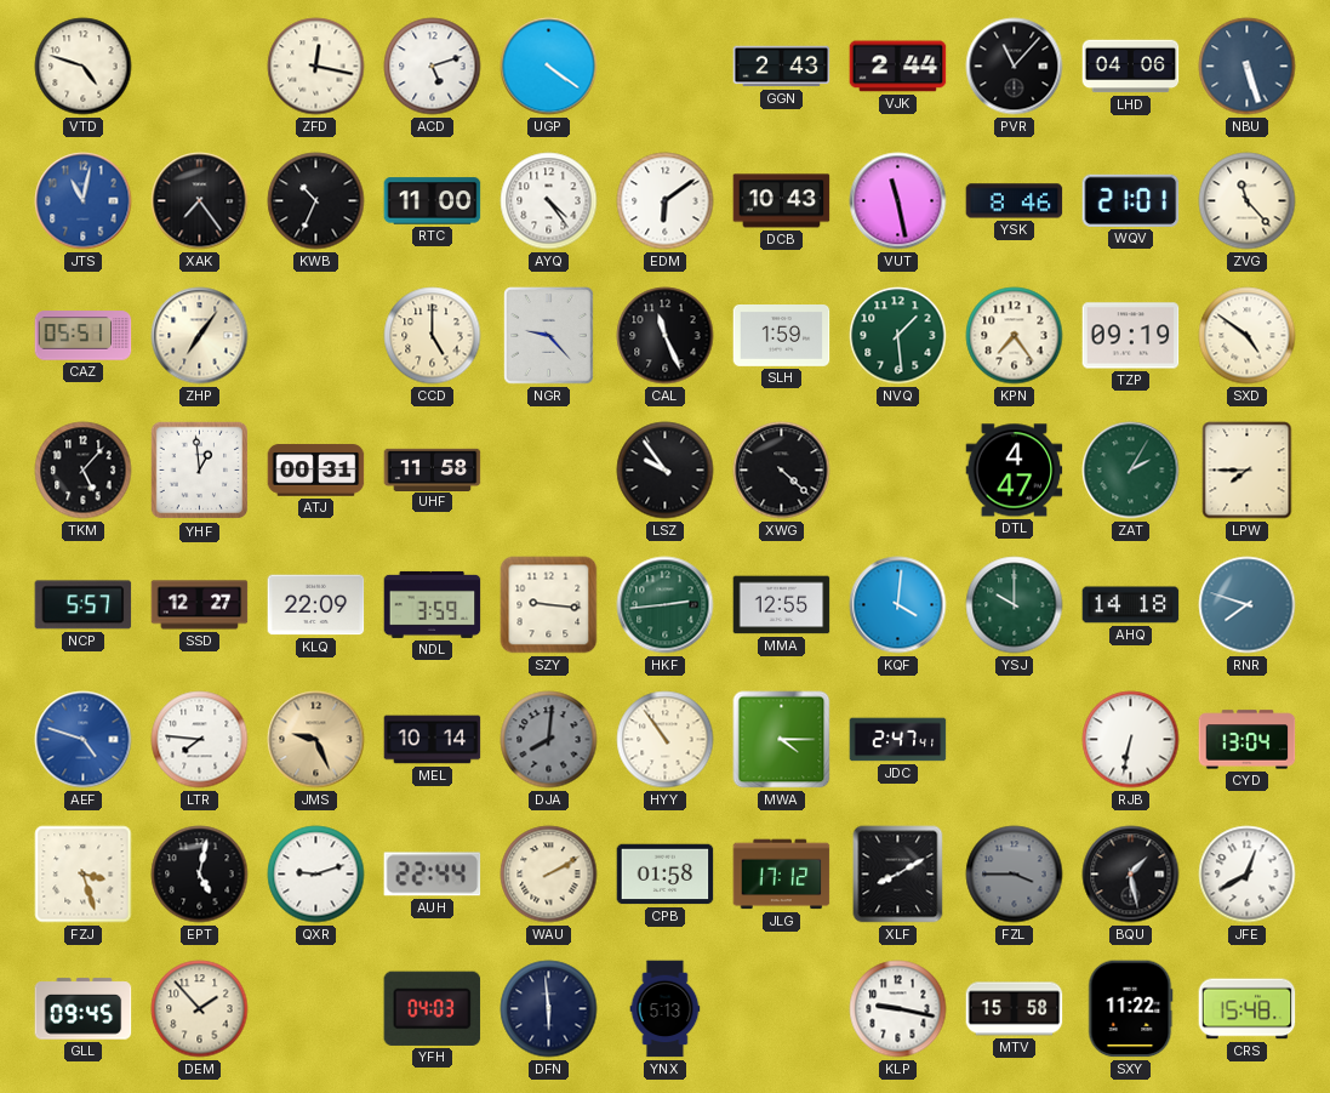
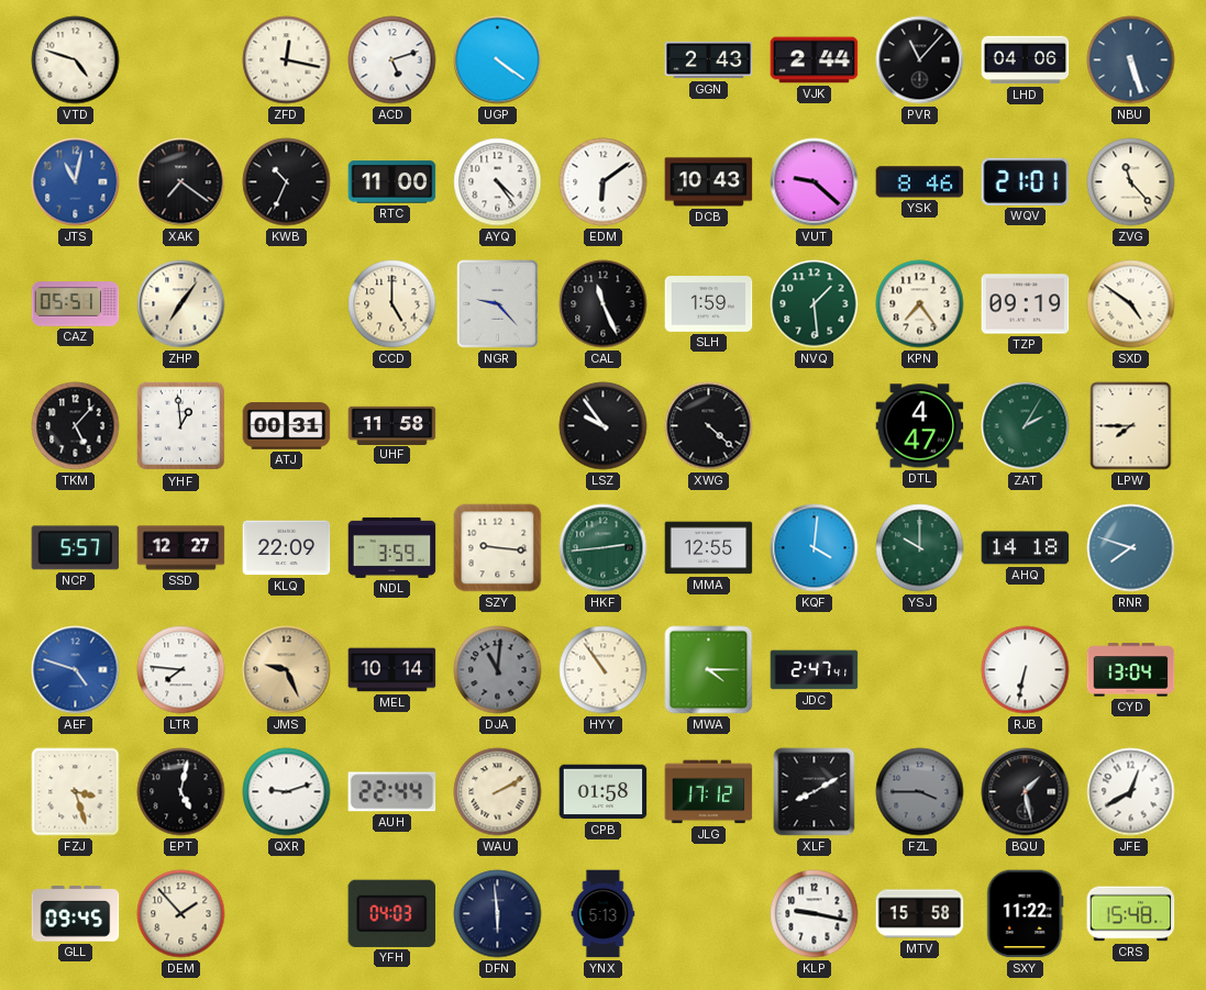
XAK: 7:24 -> 7:21 (181, 182)
VUT: 11:28 -> 9:22 (815, 182)
DJA: 8:01 -> 11:01 (498, 670)
